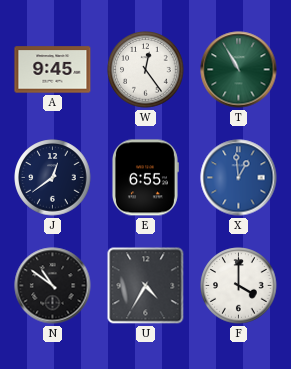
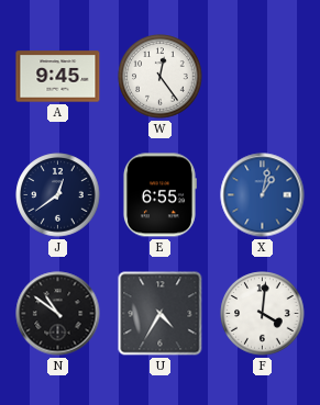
T: 10:55 -> none (239, 70)
X: 12:59 -> 1:02 (263, 195)
F: 4:00 -> 4:01 (263, 314)
